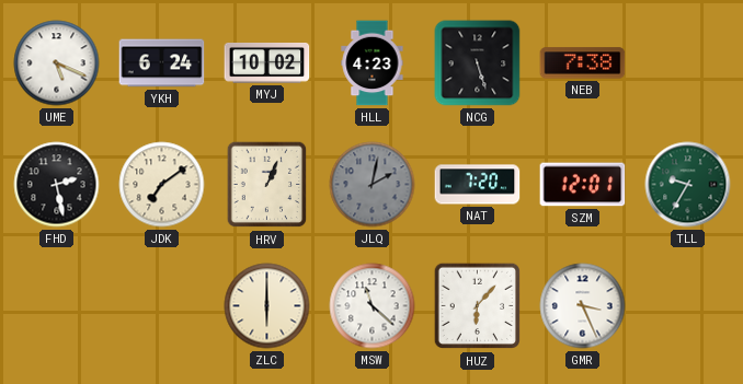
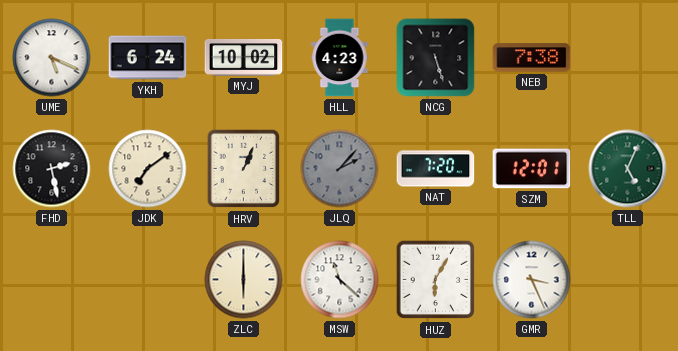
JLQ: 2:02 -> 2:07 (340, 169)
TLL: 9:35 -> 5:04 (628, 169)
HUZ: 6:07 -> 6:05 (436, 280)
